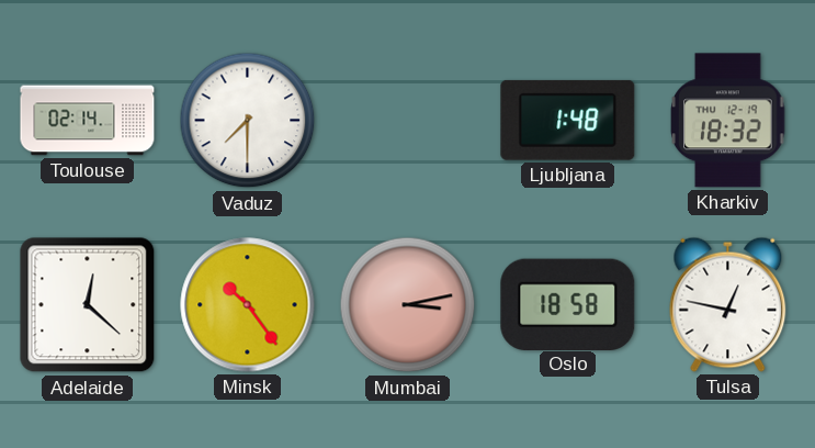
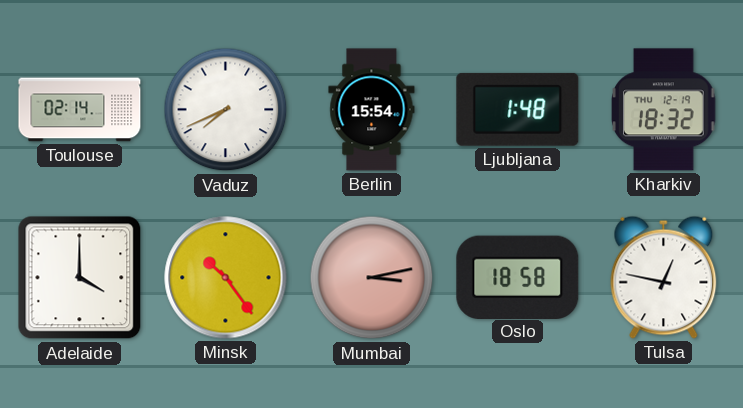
Vaduz: 7:30 -> 7:41 (226, 110)
Berlin: none -> 15:54 (372, 110)
Adelaide: 12:22 -> 4:00 (80, 278)
